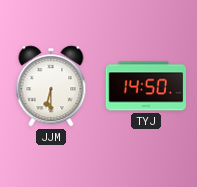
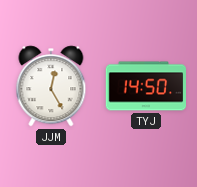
JJM: 6:30 -> 12:25 (51, 86)
